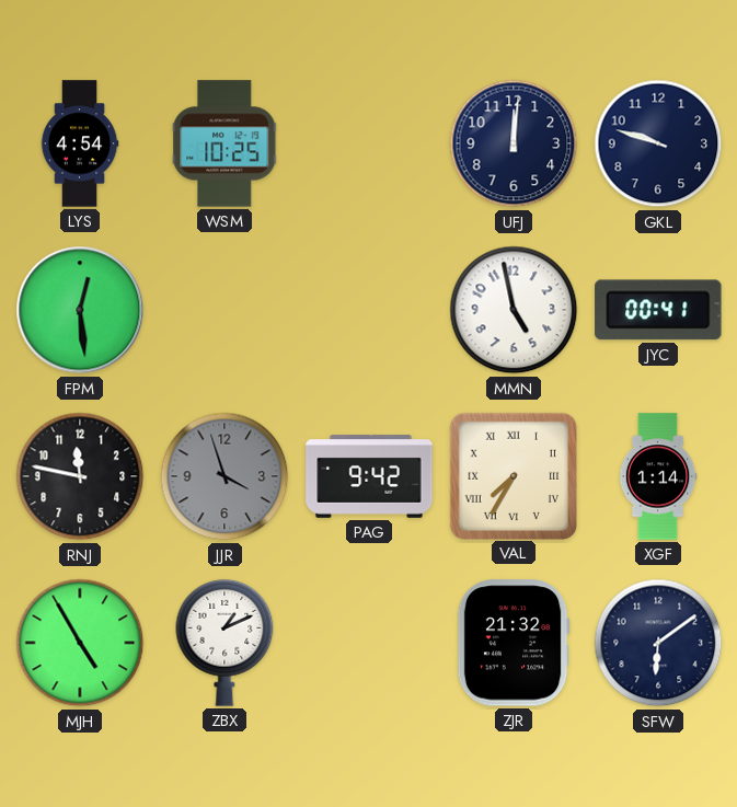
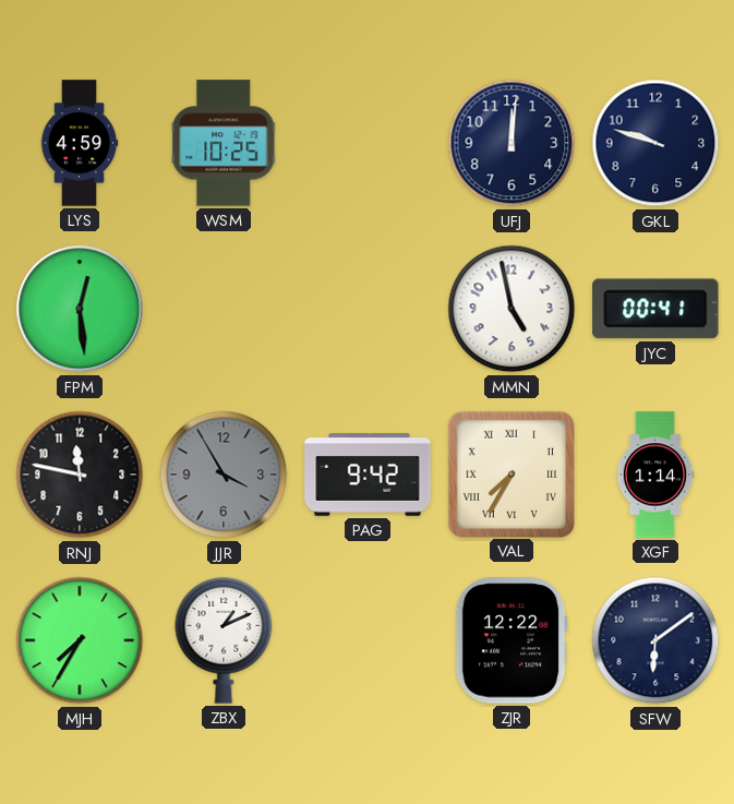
LYS: 4:54 -> 4:59 (80, 143)
JJR: 3:57 -> 3:55 (224, 475)
MJH: 4:55 -> 7:35 (80, 640)
ZJR: 21:32 -> 12:22 (512, 640)
